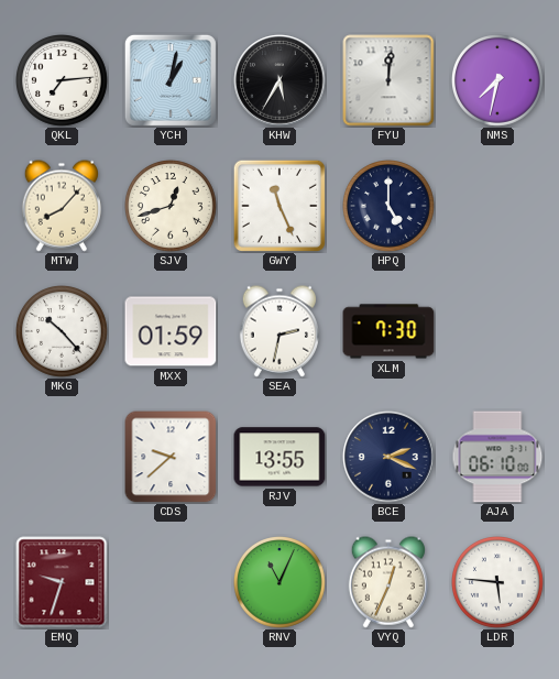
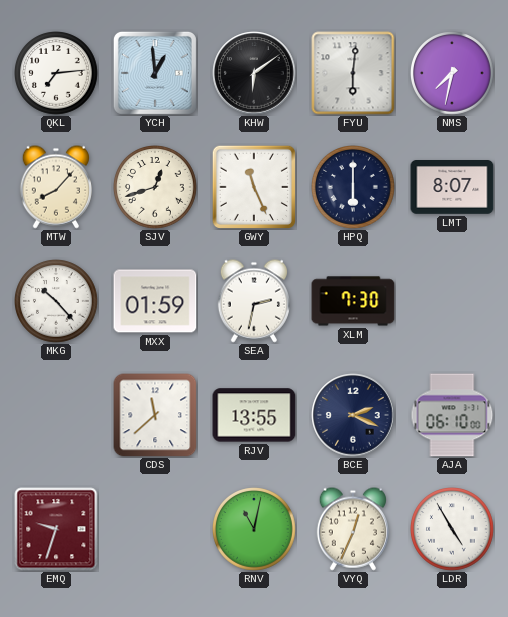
YCH: 1:02 -> 12:59 (155, 73)
KHW: 5:35 -> 6:09 (254, 73)
FYU: 12:01 -> 6:01 (353, 73)
HPQ: 5:00 -> 6:00 (354, 188)
LMT: none -> 8:07 (452, 188)
CDS: 9:38 -> 11:38 (155, 415)
RNV: 11:04 -> 11:02 (255, 530)
LDR: 5:46 -> 4:55 (453, 530)
